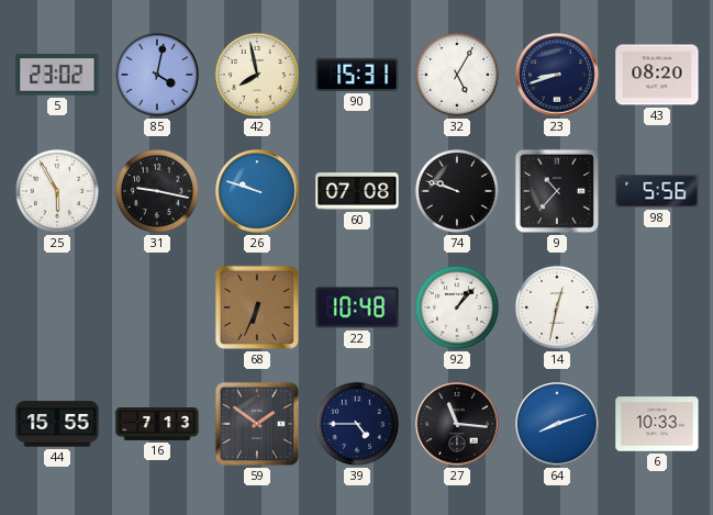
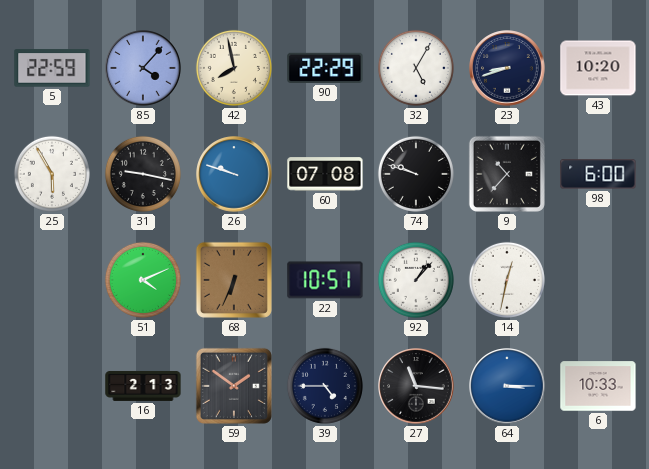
5: 23:02 -> 22:59 (52, 68)
85: 4:02 -> 4:07 (143, 68)
90: 15:31 -> 22:29 (325, 68)
43: 08:20 -> 10:20 (598, 68)
98: 5:56 -> 6:00 (598, 174)
51: none -> 4:11 (143, 280)
22: 10:48 -> 10:51 (325, 280)
44: 15:55 -> none (57, 424)
16: 7:13 -> 2:13 (143, 386)
64: 8:12 -> 3:15 (507, 386)
